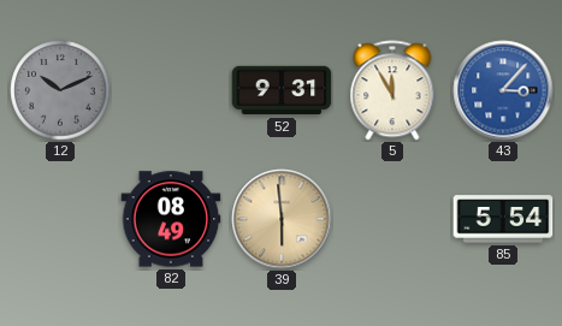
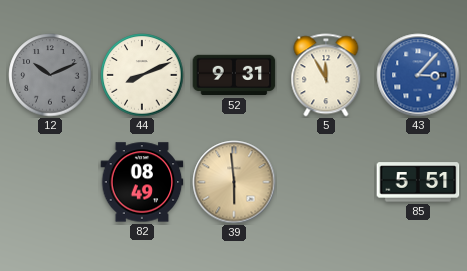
44: none -> 8:11 (142, 75)
85: 5:54 -> 5:51 (418, 182)
